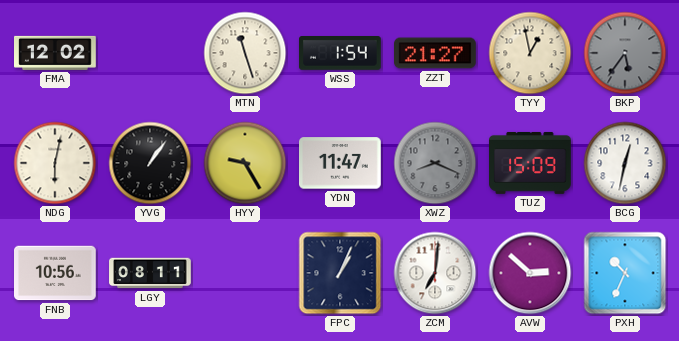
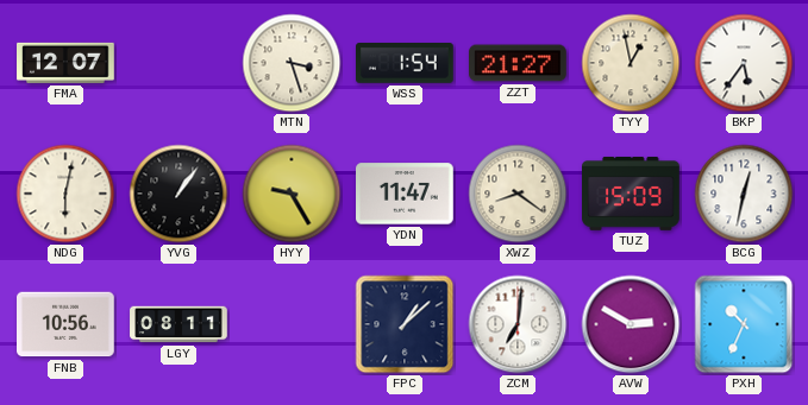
FMA: 12:02 -> 12:07 (67, 63)
MTN: 11:27 -> 3:27 (292, 63)
BKP dial: grey -> white (744, 63)
XWZ: 8:19 -> 8:21 (518, 194)
XWZ dial: grey -> cream (518, 194)
FPC: 1:04 -> 1:08 (405, 324)
AVW: 2:52 -> 2:50 (631, 324)
